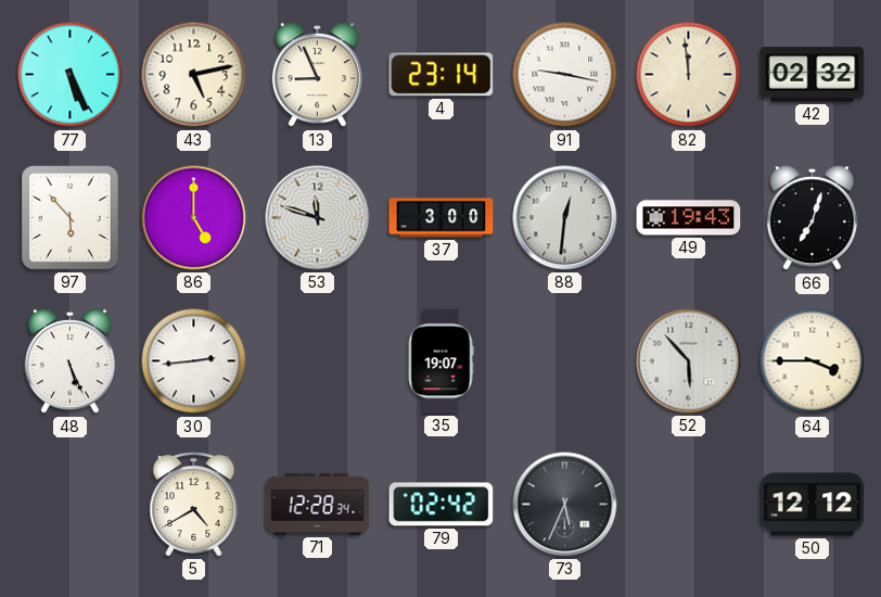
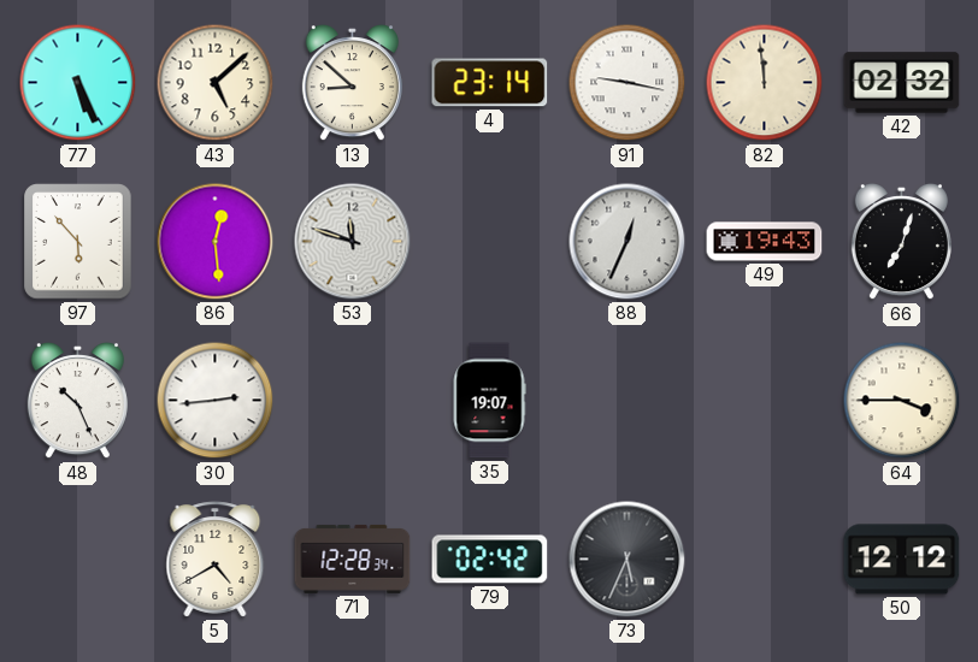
43: 5:13 -> 5:08 (216, 83)
13: 8:56 -> 8:52 (352, 84)
86: 5:00 -> 12:29 (216, 242)
37: 3:00 -> none (442, 218)
88: 12:31 -> 12:34 (628, 242)
48: 5:26 -> 10:26 (77, 402)
52: 5:53 -> none (689, 361)
